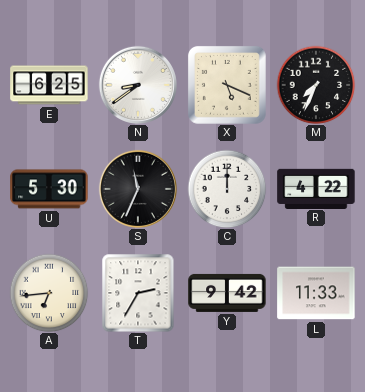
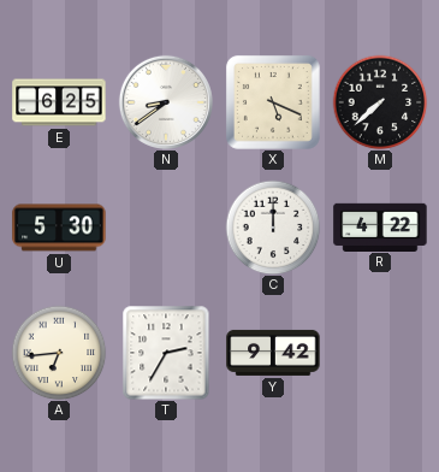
M: 7:34 -> 7:38 (380, 102)
S: 11:34 -> none (138, 189)
L: 11:33 -> none (316, 293)
